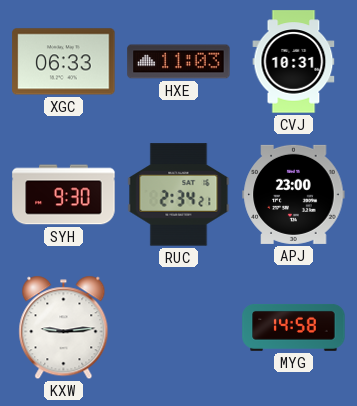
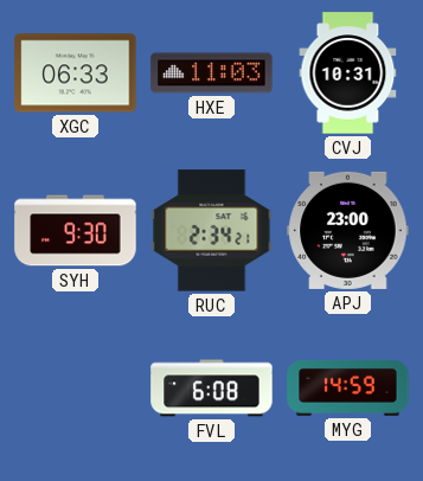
KXW: 9:14 -> none (64, 328)
FVL: none -> 6:08 (212, 389)
MYG: 14:58 -> 14:59 (348, 387)
